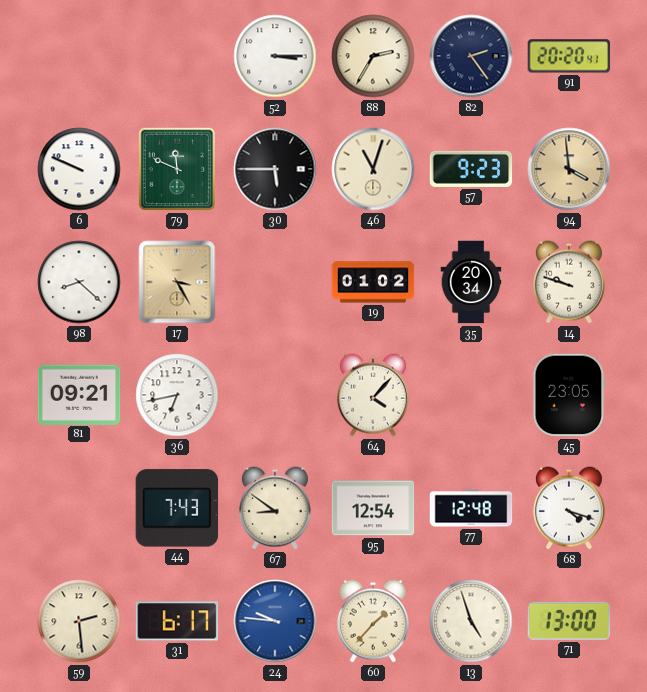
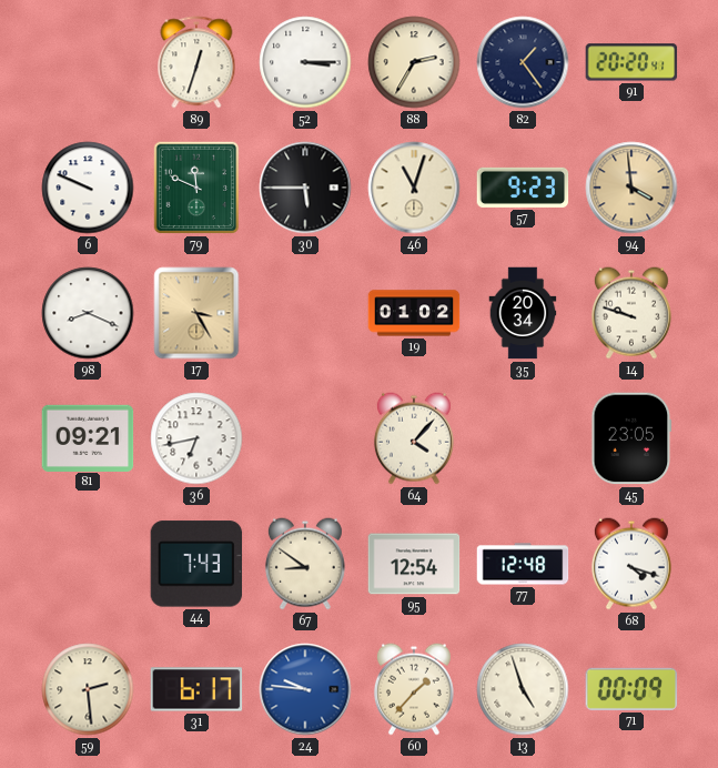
89: none -> 12:33 (196, 62)
82: 2:24 -> 1:24 (523, 62)
98: 8:22 -> 8:19 (88, 313)
71: 13:00 -> 00:09 (631, 689)
